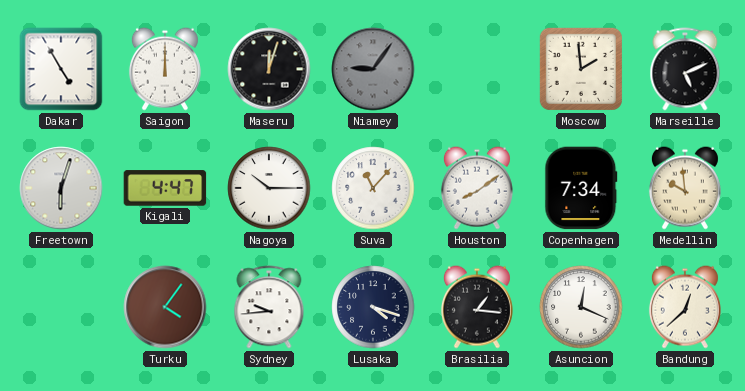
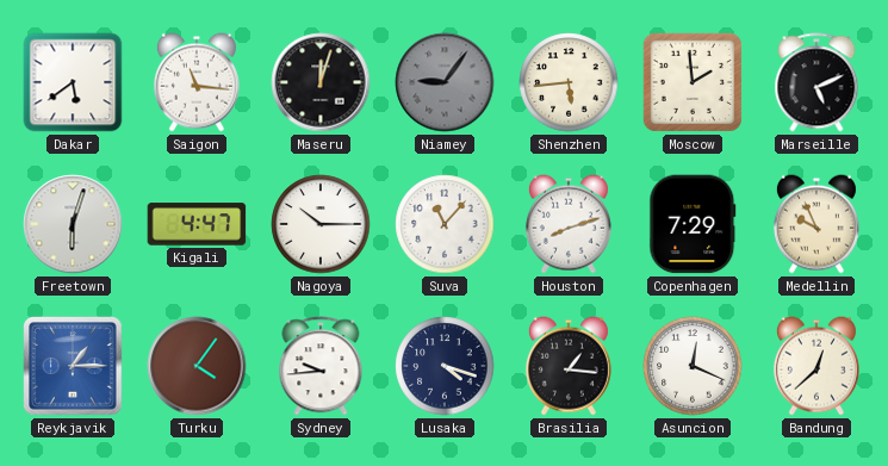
Dakar: 4:55 -> 5:39 (73, 82)
Saigon: 12:00 -> 11:16 (197, 82)
Shenzhen: none -> 5:44 (569, 82)
Houston: 8:09 -> 8:12 (569, 224)
Copenhagen: 7:34 -> 7:29 (693, 224)
Medellin: 9:59 -> 9:56 (816, 224)
Reykjavik: none -> 1:15 (73, 366)
